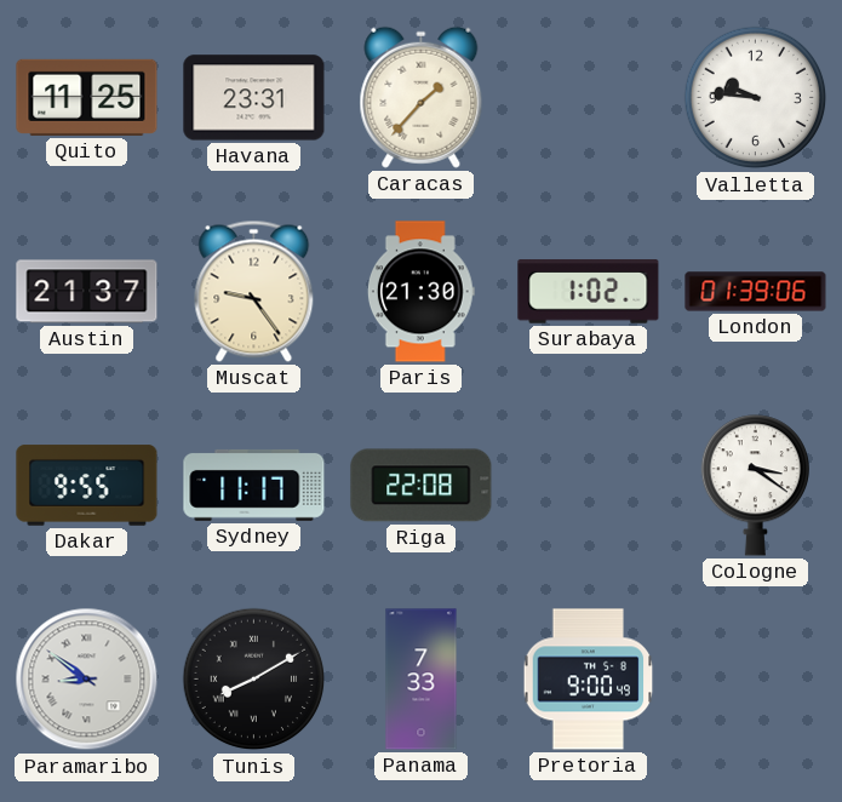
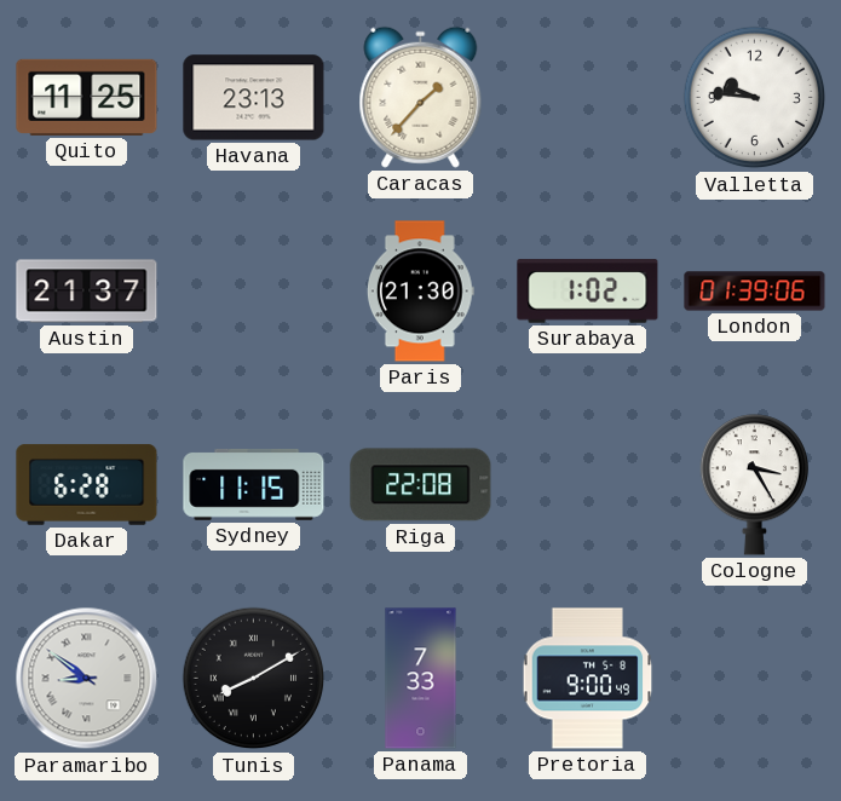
Havana: 23:31 -> 23:13 (254, 98)
Muscat: 9:24 -> none (254, 291)
Dakar: 9:55 -> 6:28 (87, 485)
Sydney: 11:17 -> 11:15 (254, 484)
Cologne: 3:21 -> 3:25 (754, 485)
